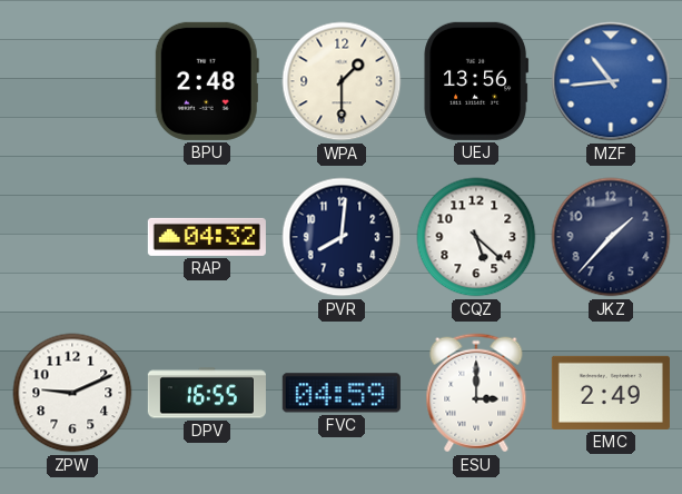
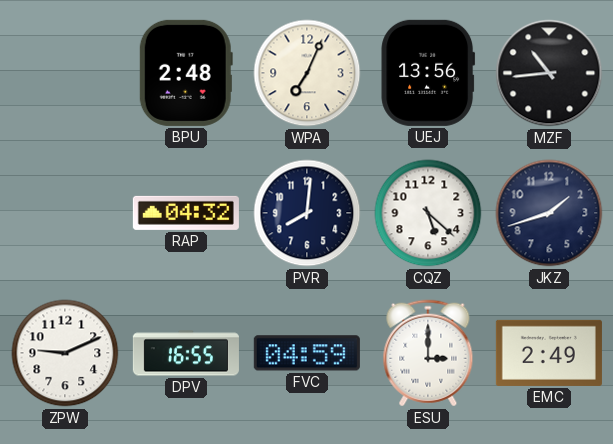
WPA: 1:30 -> 7:04 (307, 73)
MZF dial: blue -> black (549, 73)
JKZ: 1:37 -> 1:42 (549, 213)
